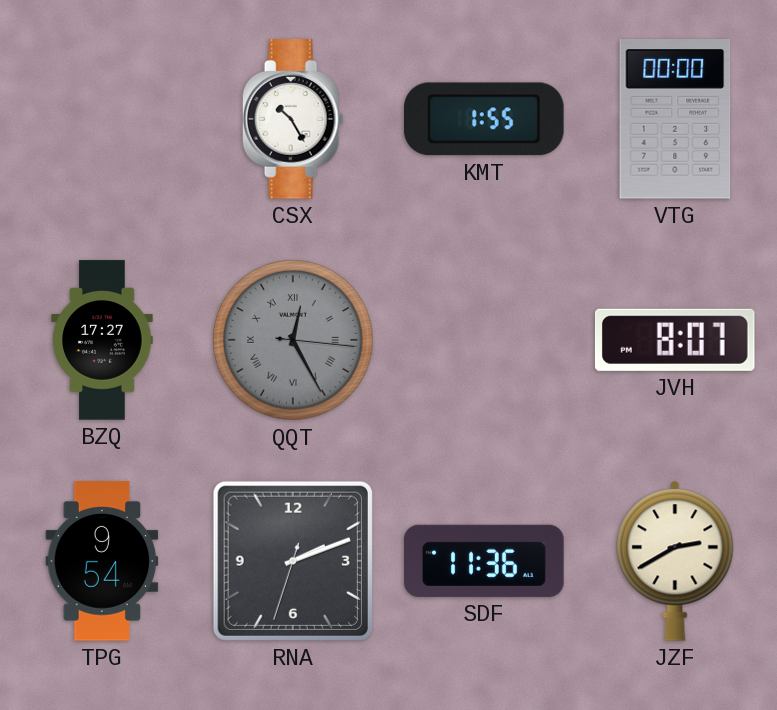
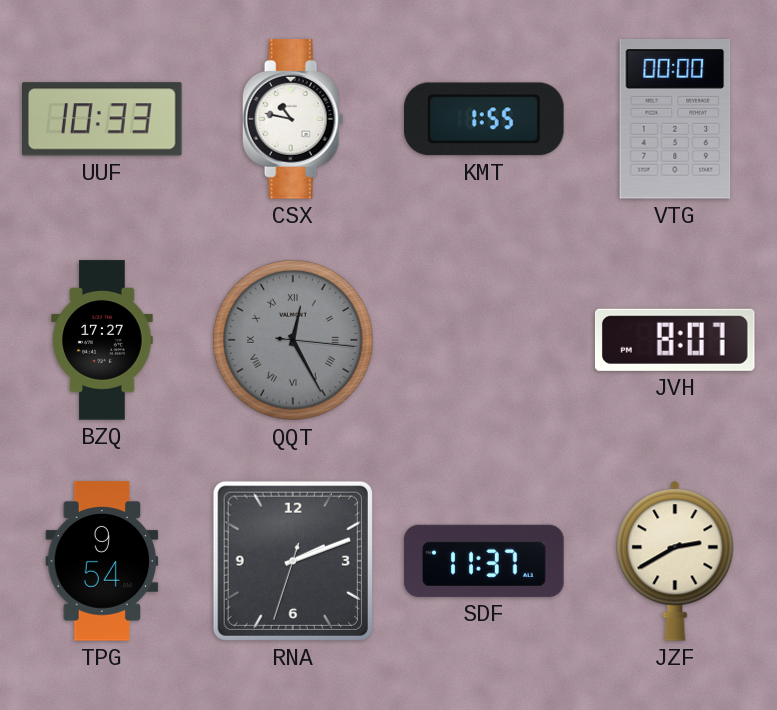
UUF: none -> 10:33 (103, 119)
CSX: 10:25 -> 10:47 (293, 119)
SDF: 11:36 -> 11:37 (484, 561)
